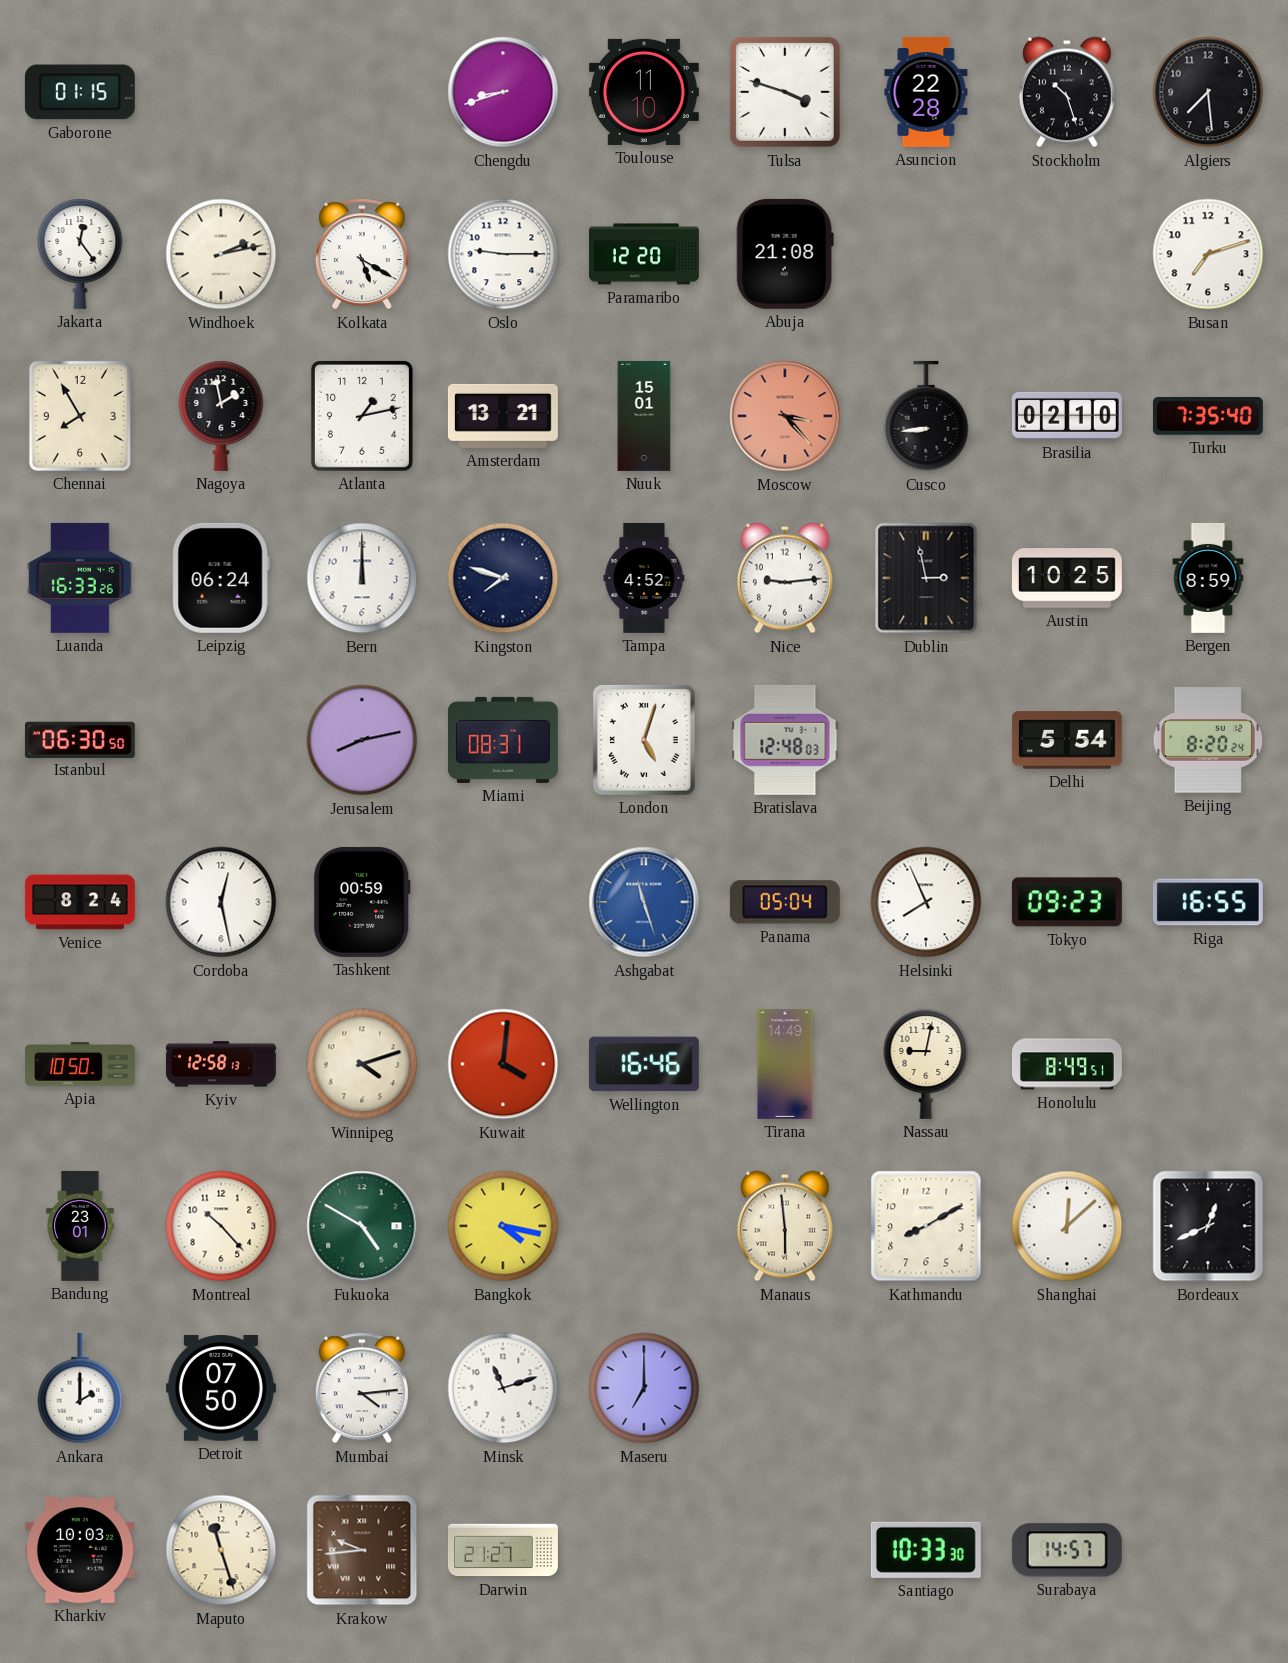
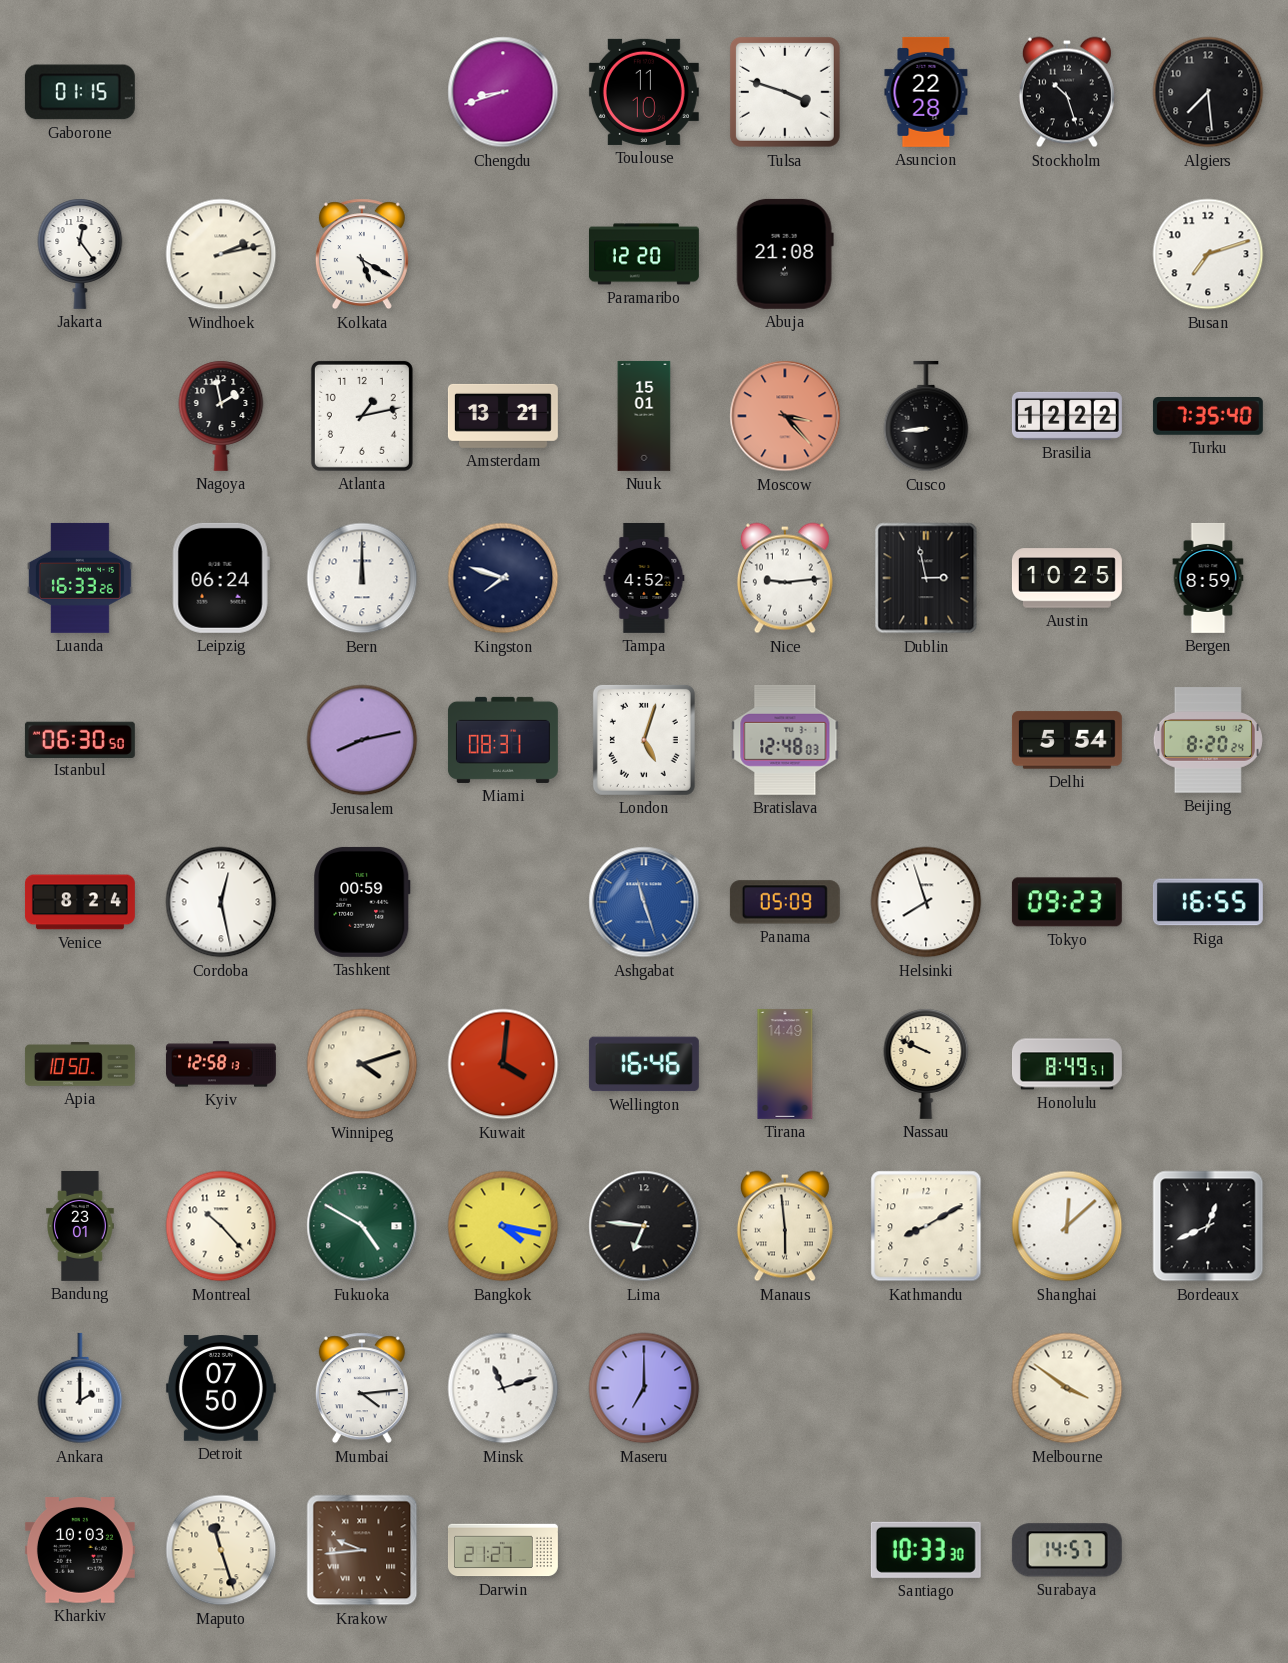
Oslo: 9:15 -> none (503, 254)
Chennai: 7:55 -> none (80, 416)
Brasilia: 02:10 -> 12:22 (1067, 416)
Panama: 05:04 -> 05:09 (785, 902)
Helsinki: 7:56 -> 7:57 (926, 902)
Nassau: 9:02 -> 9:49 (926, 1064)
Lima: none -> 6:46 (644, 1226)
Melbourne: none -> 3:51 (1067, 1388)
